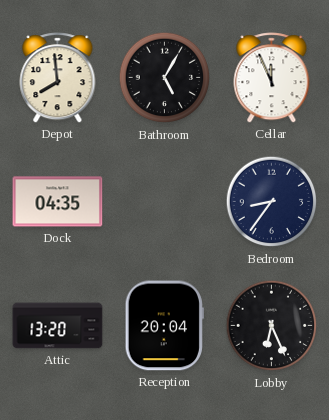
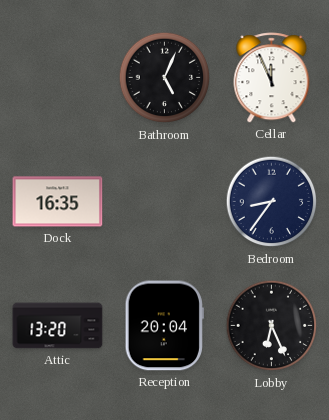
Depot: 7:59 -> none (58, 78)
Bathroom: 5:05 -> 5:04 (165, 78)
Dock: 04:35 -> 16:35 (58, 202)
